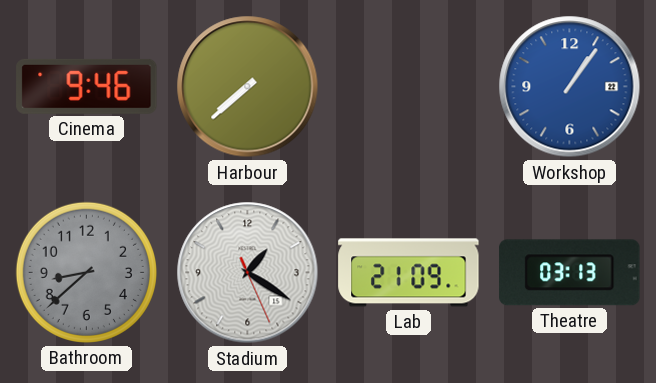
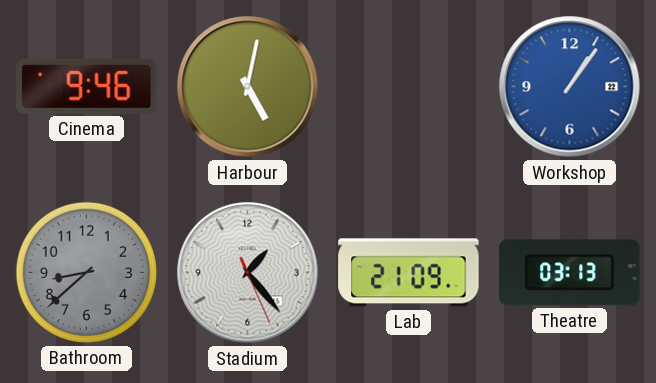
Harbour: 7:38 -> 5:02 (248, 87)
Stadium: 1:20 -> 1:23 (248, 273)
